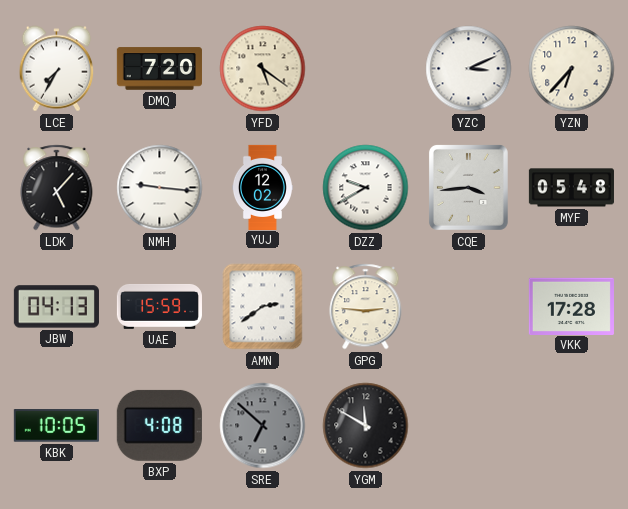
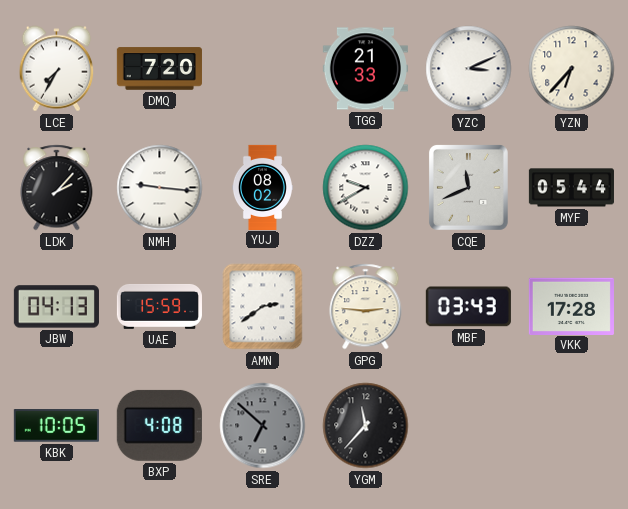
YFD: 5:21 -> none (263, 69)
TGG: none -> 21:33 (365, 69)
LDK: 5:07 -> 2:07 (57, 188)
YUJ: 12:02 -> 08:02 (262, 187)
CQE: 3:44 -> 11:41 (468, 187)
MYF: 05:48 -> 05:44 (571, 188)
MBF: none -> 03:43 (468, 307)
YGM: 11:50 -> 11:37 (366, 426)
